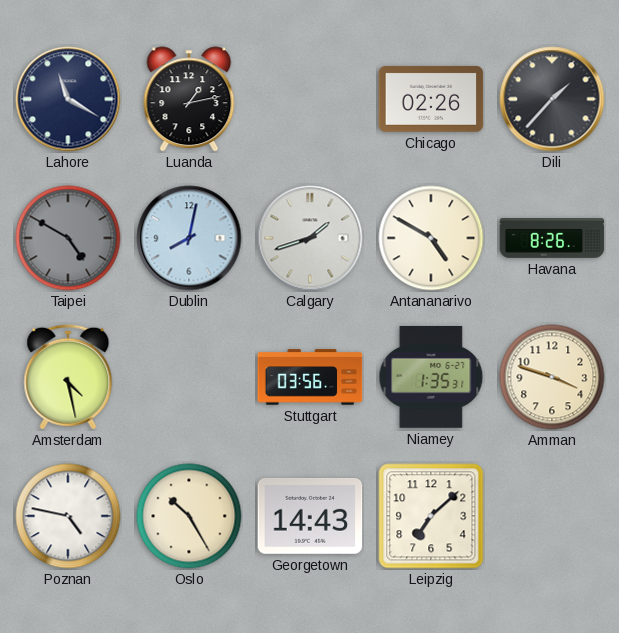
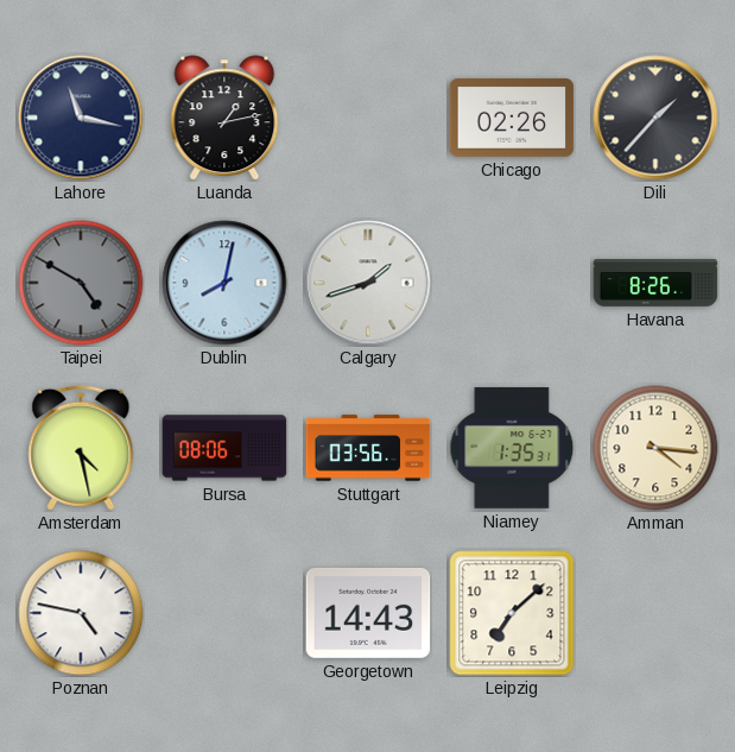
Lahore: 11:20 -> 11:17 (81, 118)
Antananarivo: 4:50 -> none (431, 238)
Bursa: none -> 08:06 (224, 448)
Amman: 3:48 -> 4:16 (655, 448)
Oslo: 10:25 -> none (189, 516)
